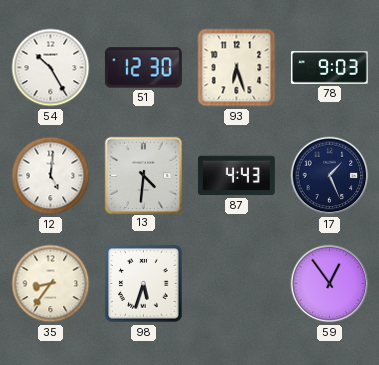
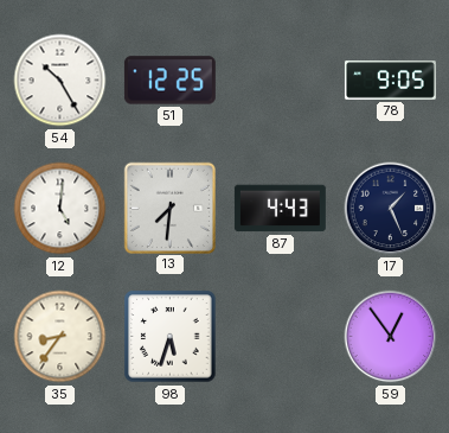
51: 12:30 -> 12:25 (169, 81)
93: 6:27 -> none (237, 68)
78: 9:03 -> 9:05 (390, 81)
13: 4:31 -> 7:31 (169, 208)
